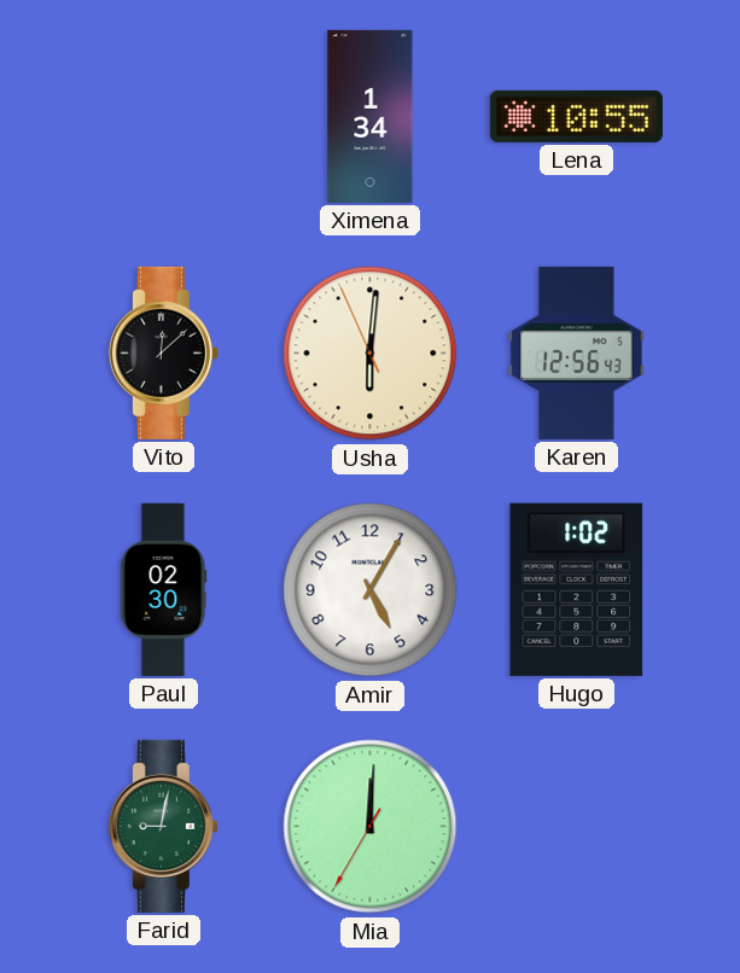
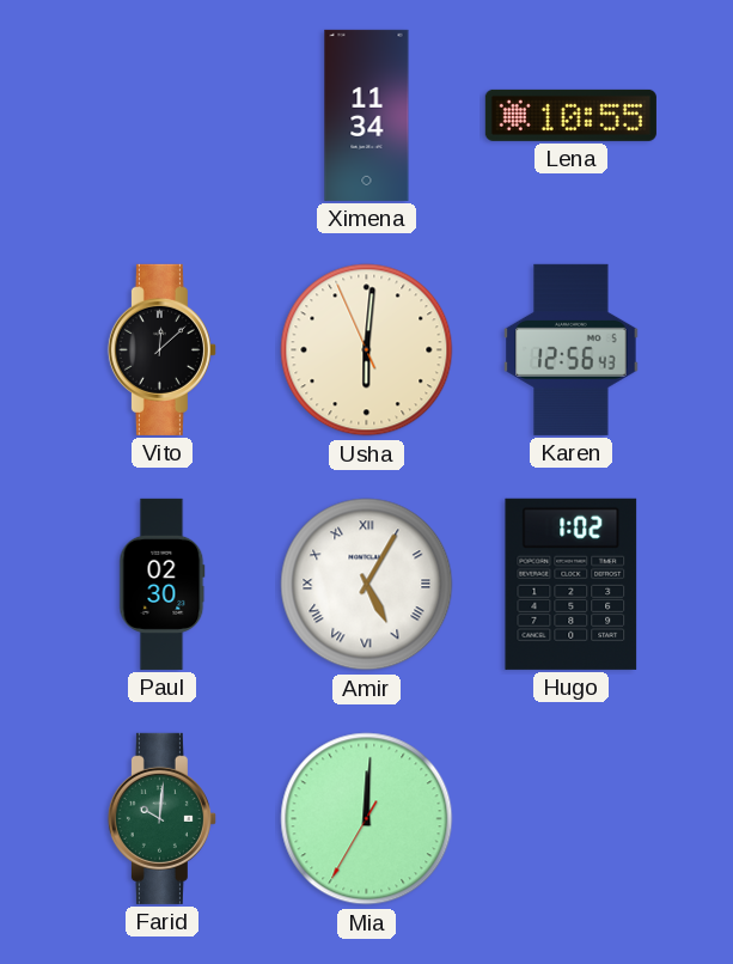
Ximena: 1:34 -> 11:34 (367, 115)
Amir numerals: Arabic -> Roman (367, 585)
Farid: 9:02 -> 10:01 (161, 818)
